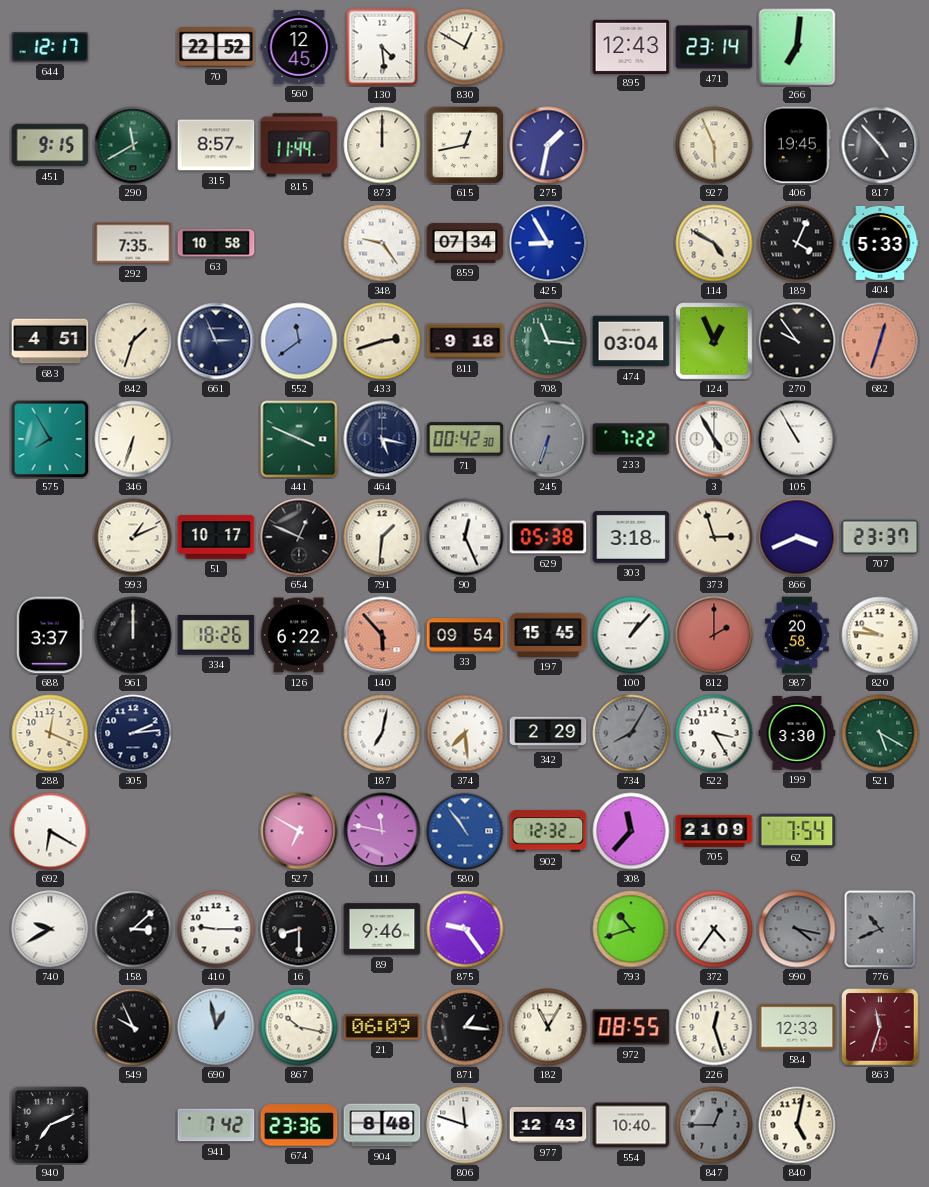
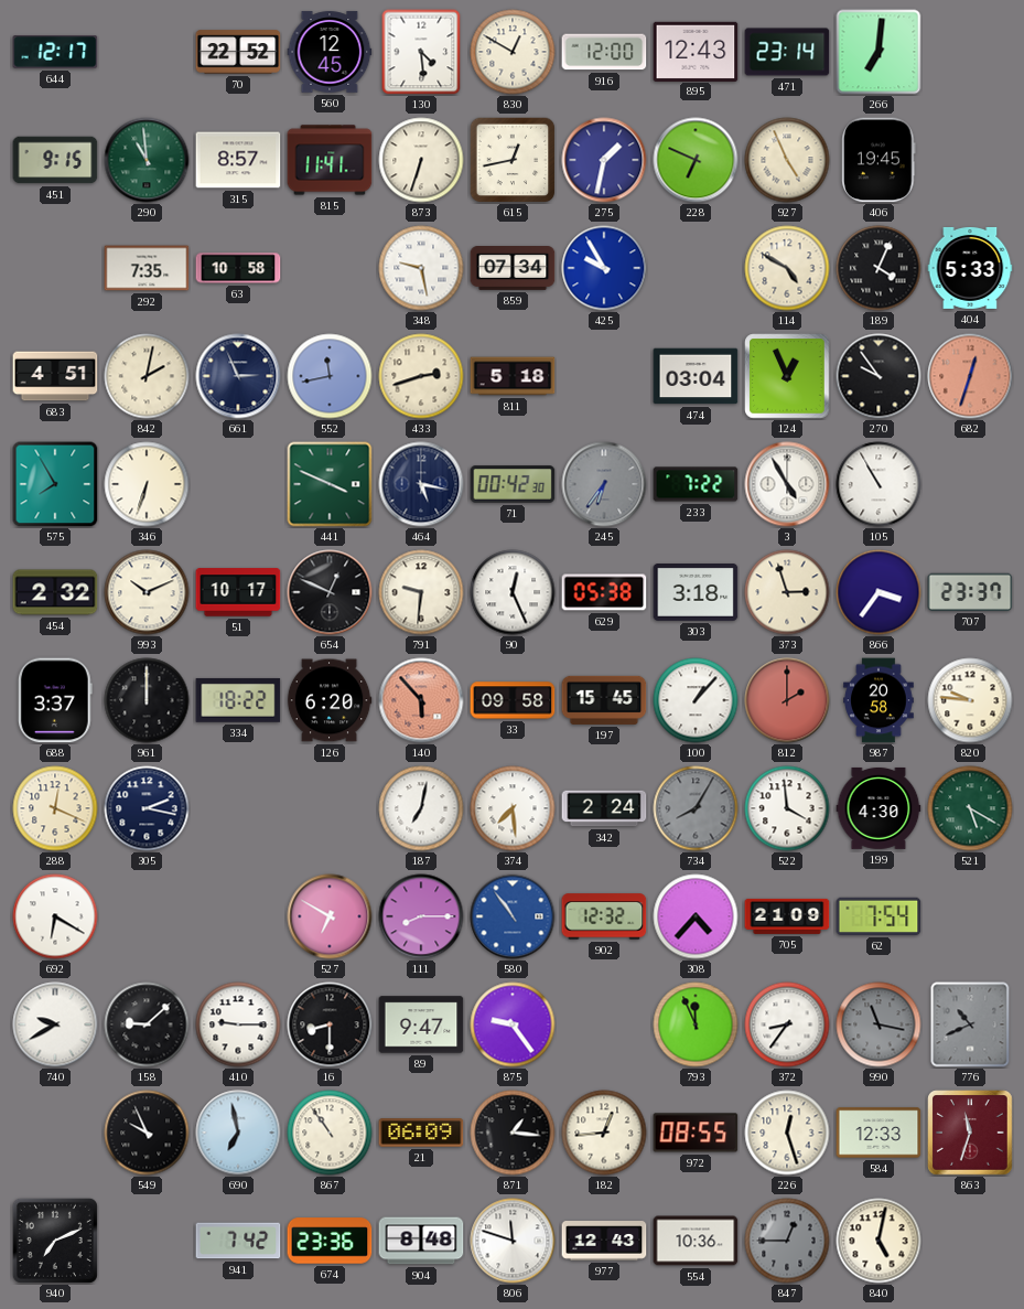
916: none -> 12:00 (604, 52)
290: 11:40 -> 10:59 (147, 160)
815: 11:44 -> 11:41 (330, 160)
873: 12:00 -> 6:33 (421, 160)
228: none -> 6:49 (696, 160)
927: 5:56 -> 4:56 (787, 160)
817: 4:53 -> none (880, 145)
348: 9:24 -> 9:28 (421, 268)
425: 8:55 -> 9:55 (604, 268)
842: 1:33 -> 2:02 (147, 376)
552: 11:39 -> 11:43 (330, 376)
811: 9:18 -> 5:18 (513, 376)
708: 11:16 -> none (548, 341)
245: 6:33 -> 6:36 (604, 484)
454: none -> 2:32 (55, 592)
993: 1:11 -> 10:11 (147, 592)
791: 1:31 -> 9:31 (421, 592)
866: 3:41 -> 3:36 (879, 592)
334: 18:26 -> 18:22 (238, 700)
126: 6:22 -> 6:20 (330, 700)
33: 09:54 -> 09:58 (513, 700)
305: 2:14 -> 2:17 (147, 808)
342: 2:29 -> 2:24 (604, 808)
522: 3:25 -> 3:59 (787, 808)
199: 3:30 -> 4:30 (879, 808)
111: 11:47 -> 8:15 (421, 916)
308: 11:37 -> 4:37 (696, 916)
158: 3:08 -> 9:08 (147, 1024)
89: 9:46 -> 9:47 (421, 1024)
793: 10:42 -> 11:56 (696, 1024)
372: 4:36 -> 8:36 (787, 1024)
990: 4:17 -> 11:17 (879, 1024)
690: 12:58 -> 6:58 (238, 1133)
867: 10:17 -> 10:54 (330, 1133)
182: 11:05 -> 12:44 (604, 1133)
554: 10:40 -> 10:36 (696, 1241)
